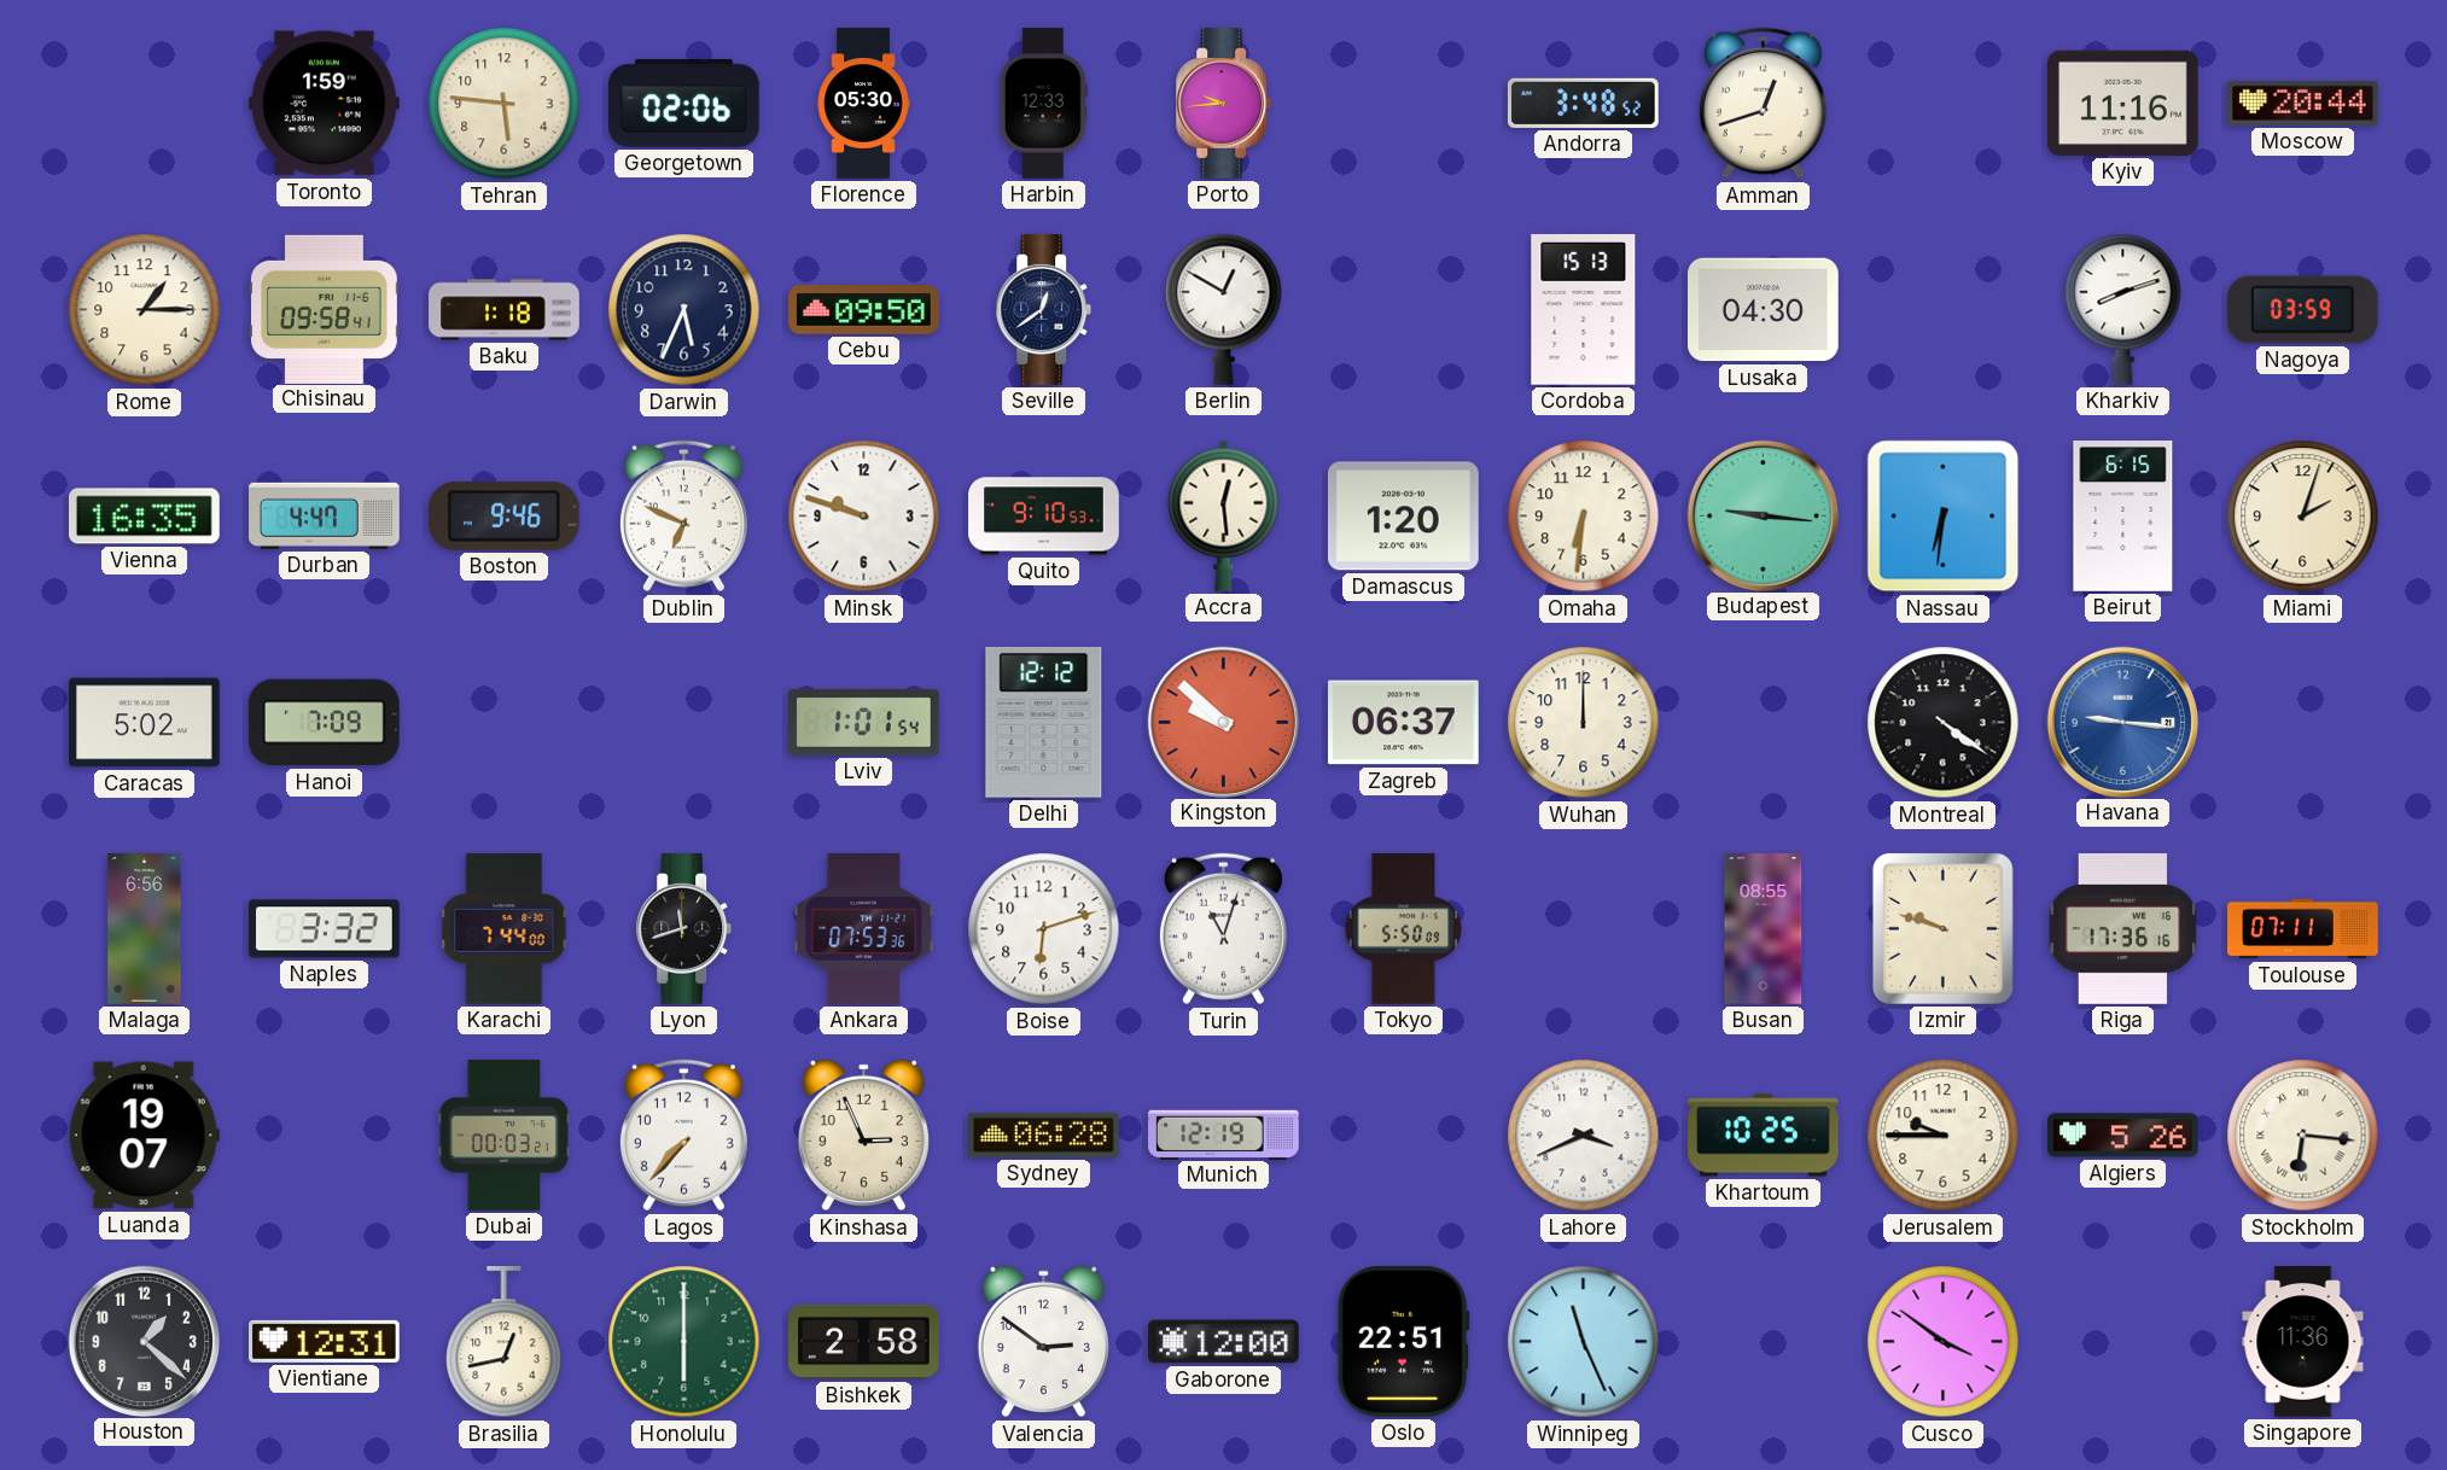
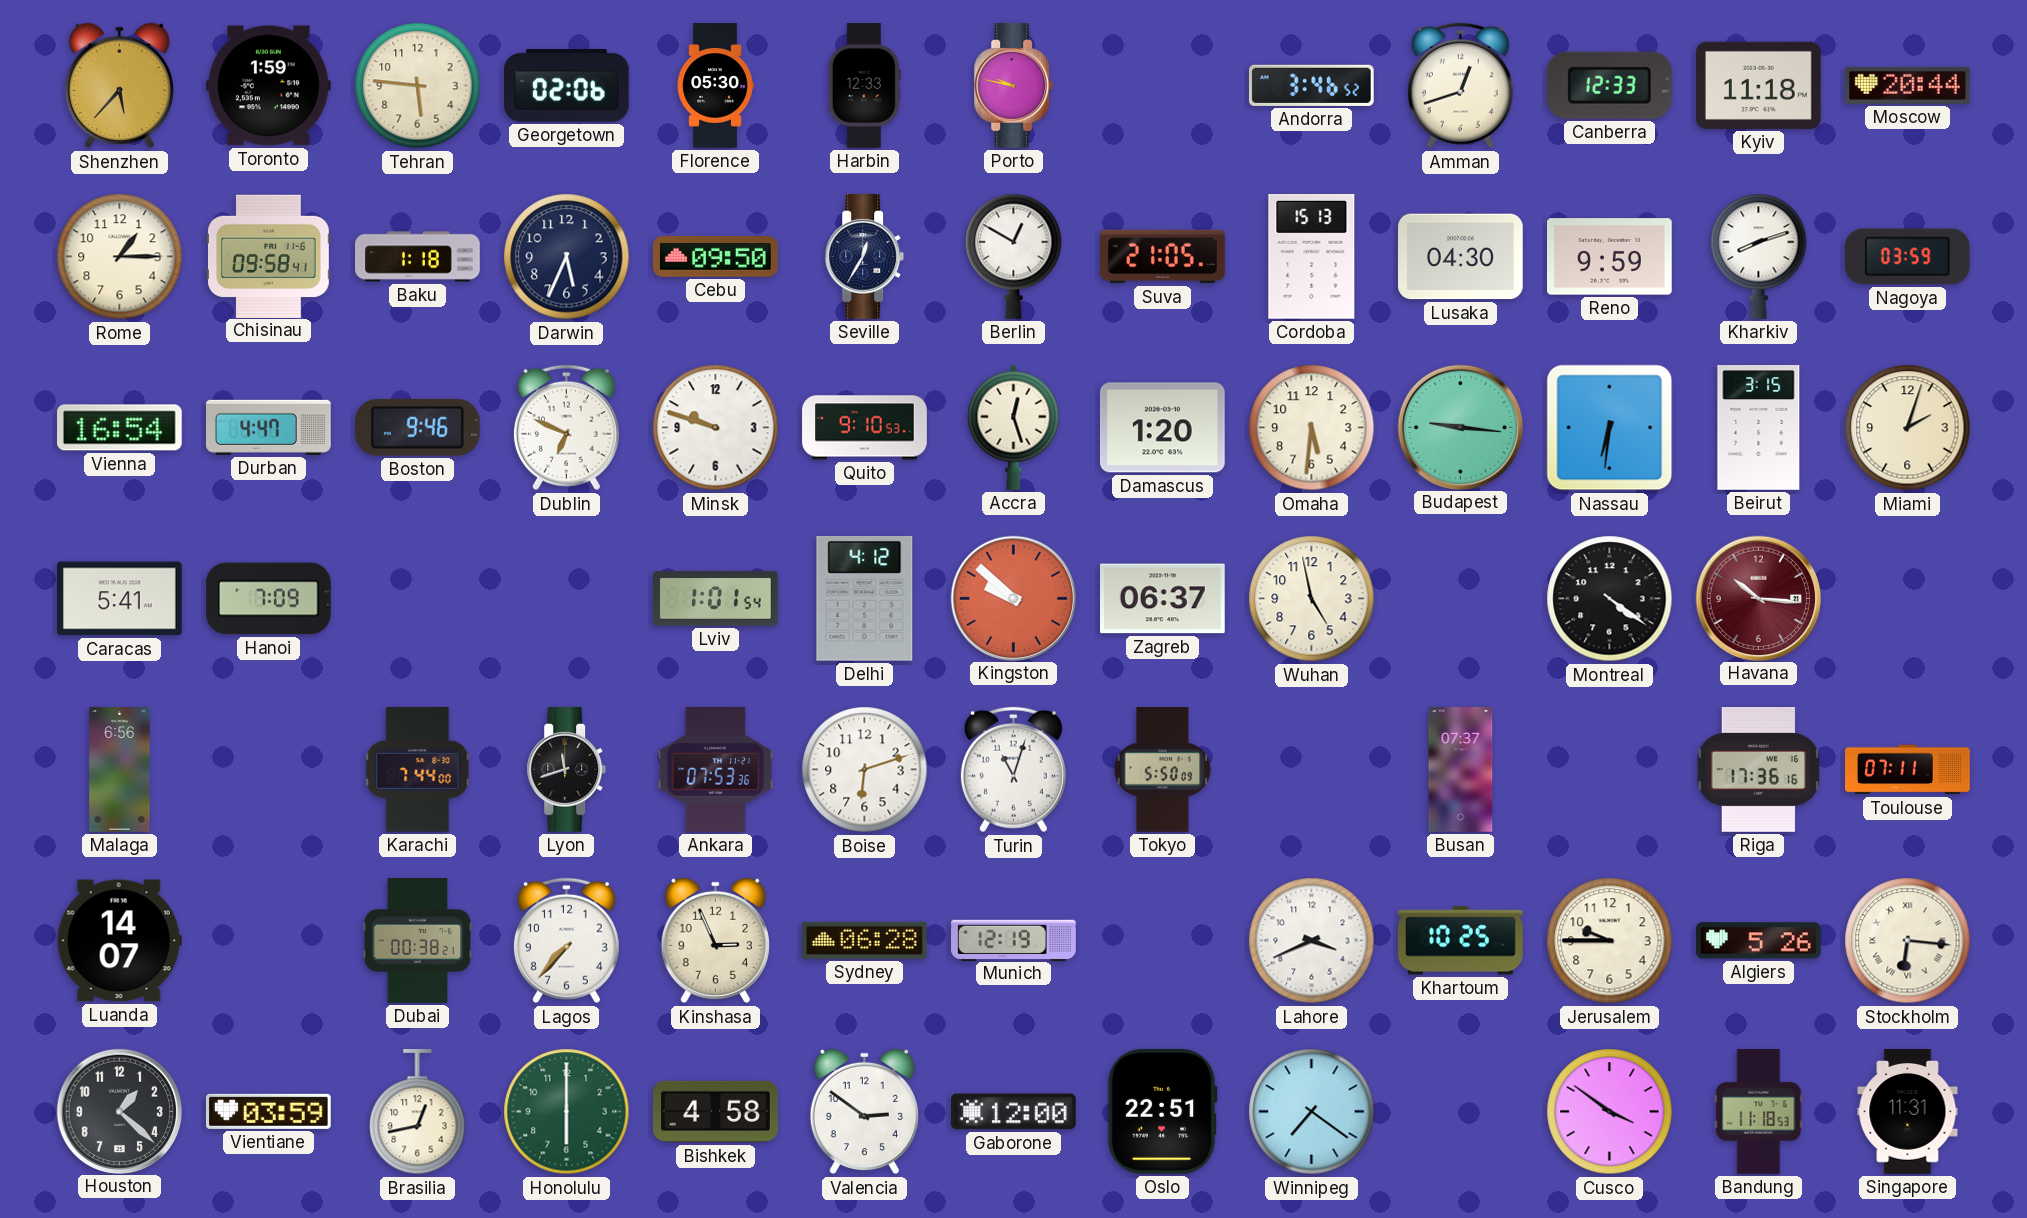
Shenzhen: none -> 5:37 (119, 86)
Porto: 9:44 -> 9:47 (1014, 86)
Andorra: 3:48 -> 3:46 (1312, 85)
Canberra: none -> 12:33 (1609, 85)
Kyiv: 11:16 -> 11:18 (1759, 85)
Seville: 12:39 -> 12:35 (865, 257)
Suva: none -> 21:05 (1163, 257)
Reno: none -> 9:59 (1610, 257)
Vienna: 16:35 -> 16:54 (120, 428)
Accra: 12:29 -> 12:27 (1014, 427)
Omaha: 6:31 -> 5:31 (1312, 428)
Beirut: 6:15 -> 3:15 (1759, 428)
Caracas: 5:02 -> 5:41 (120, 599)
Delhi: 12:12 -> 4:12 (865, 598)
Wuhan: 12:00 -> 4:58 (1312, 599)
Havana: 9:16 -> 10:16 (1758, 598)
Havana dial: blue -> burgundy (1758, 598)
Naples: 3:32 -> none (325, 929)
Busan: 08:55 -> 07:37 (1461, 770)
Izmir: 9:48 -> none (1942, 928)
Luanda: 19:07 -> 14:07 (119, 941)
Dubai: 00:03 -> 00:38 (418, 941)
Vientiane: 12:31 -> 03:59 (269, 1111)
Bishkek: 2:58 -> 4:58 (716, 1112)
Winnipeg: 11:26 -> 7:21 (1312, 1112)
Bandung: none -> 11:18 (1759, 1112)
Singapore: 11:36 -> 11:31 (1908, 1112)
